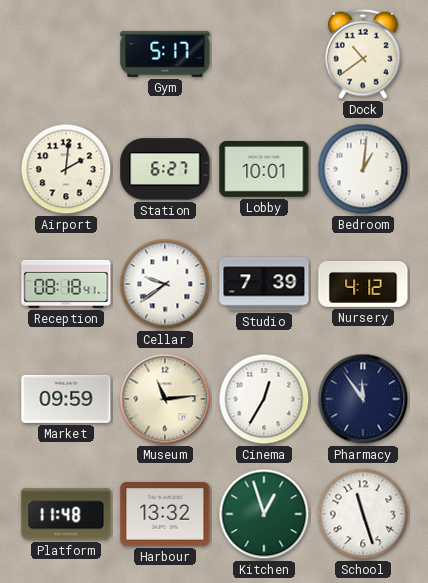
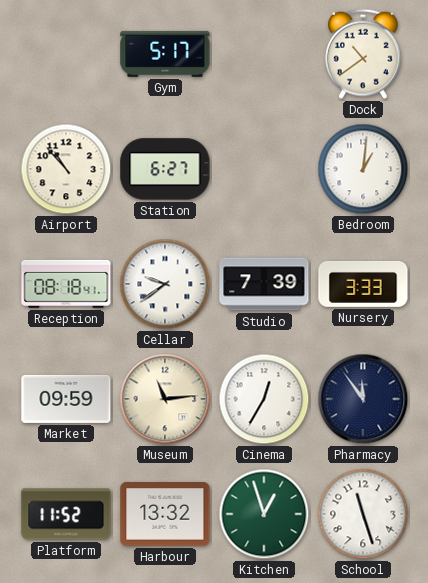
Airport: 2:01 -> 10:53 (66, 169)
Lobby: 10:01 -> none (264, 169)
Nursery: 4:12 -> 3:33 (363, 284)
Platform: 11:48 -> 11:52 (66, 514)
